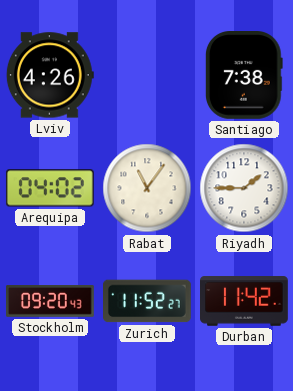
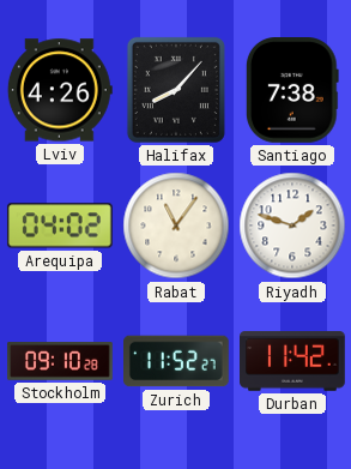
Halifax: none -> 8:07 (176, 90)
Riyadh: 1:45 -> 1:48 (292, 226)
Stockholm: 09:20 -> 09:10 (60, 361)
